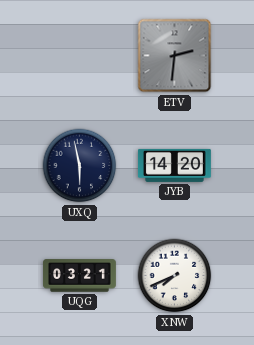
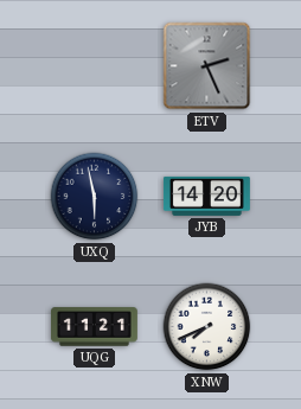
ETV: 2:31 -> 2:26 (207, 66)
UQG: 03:21 -> 11:21 (95, 327)
